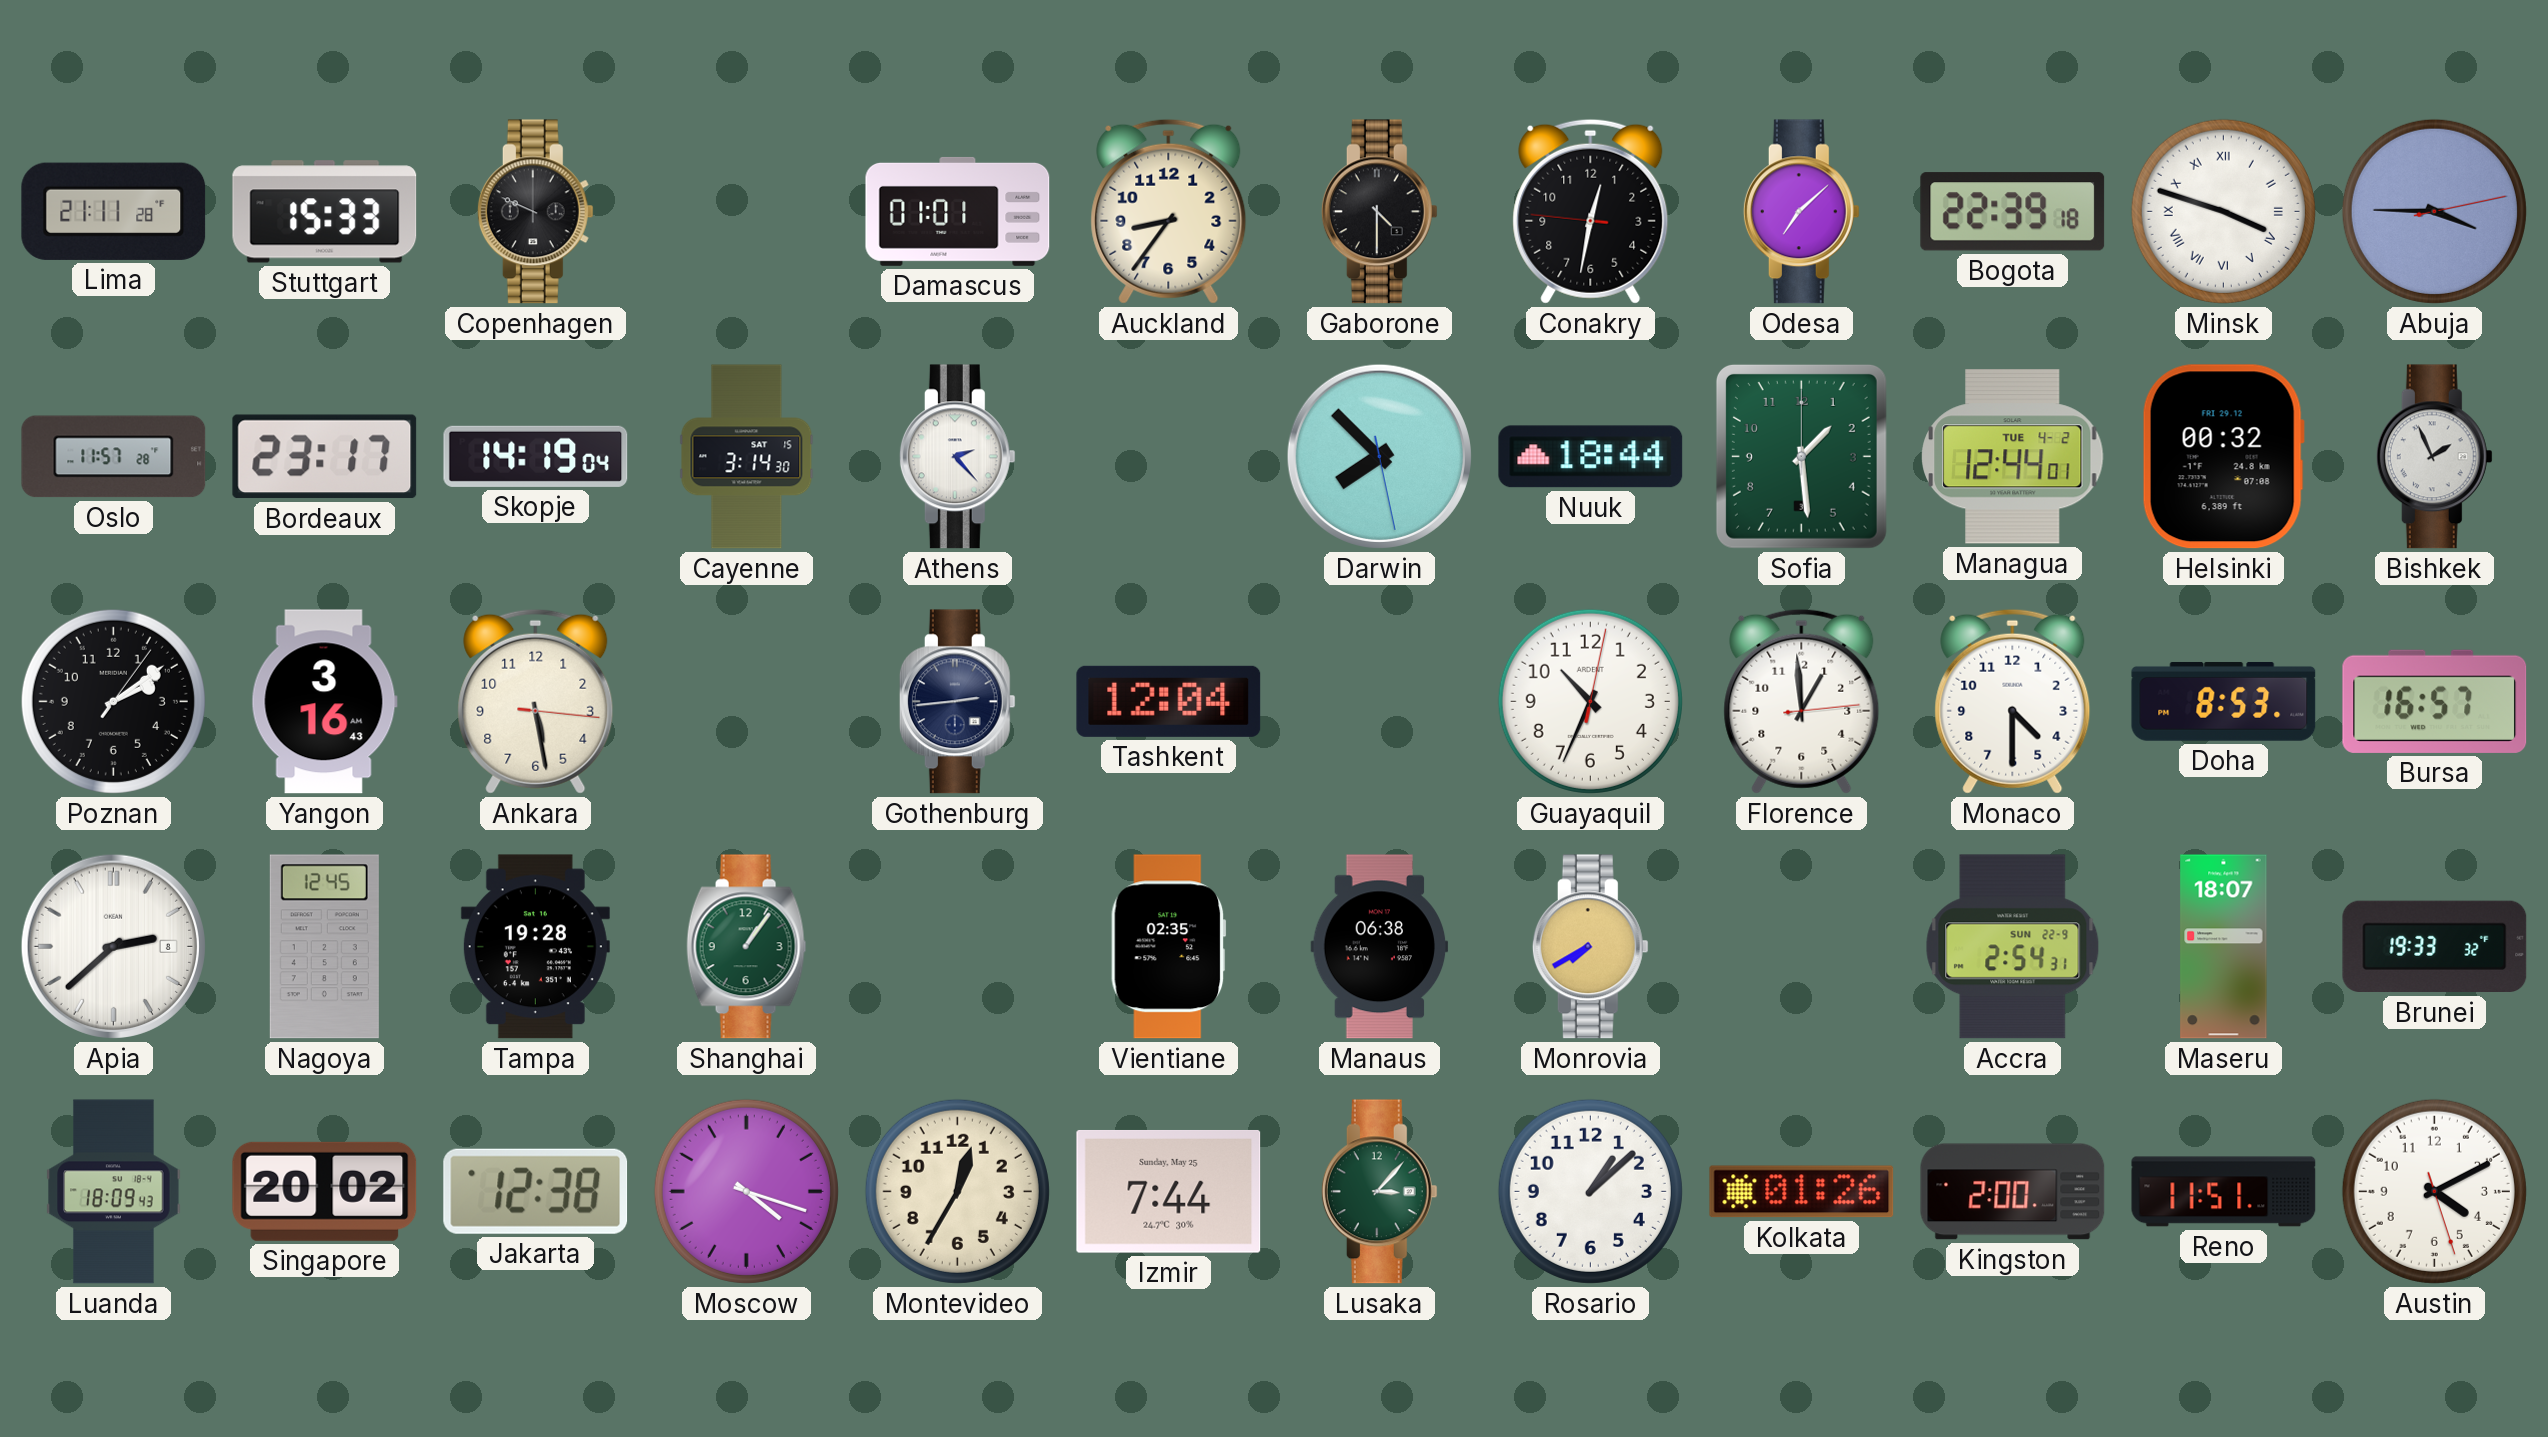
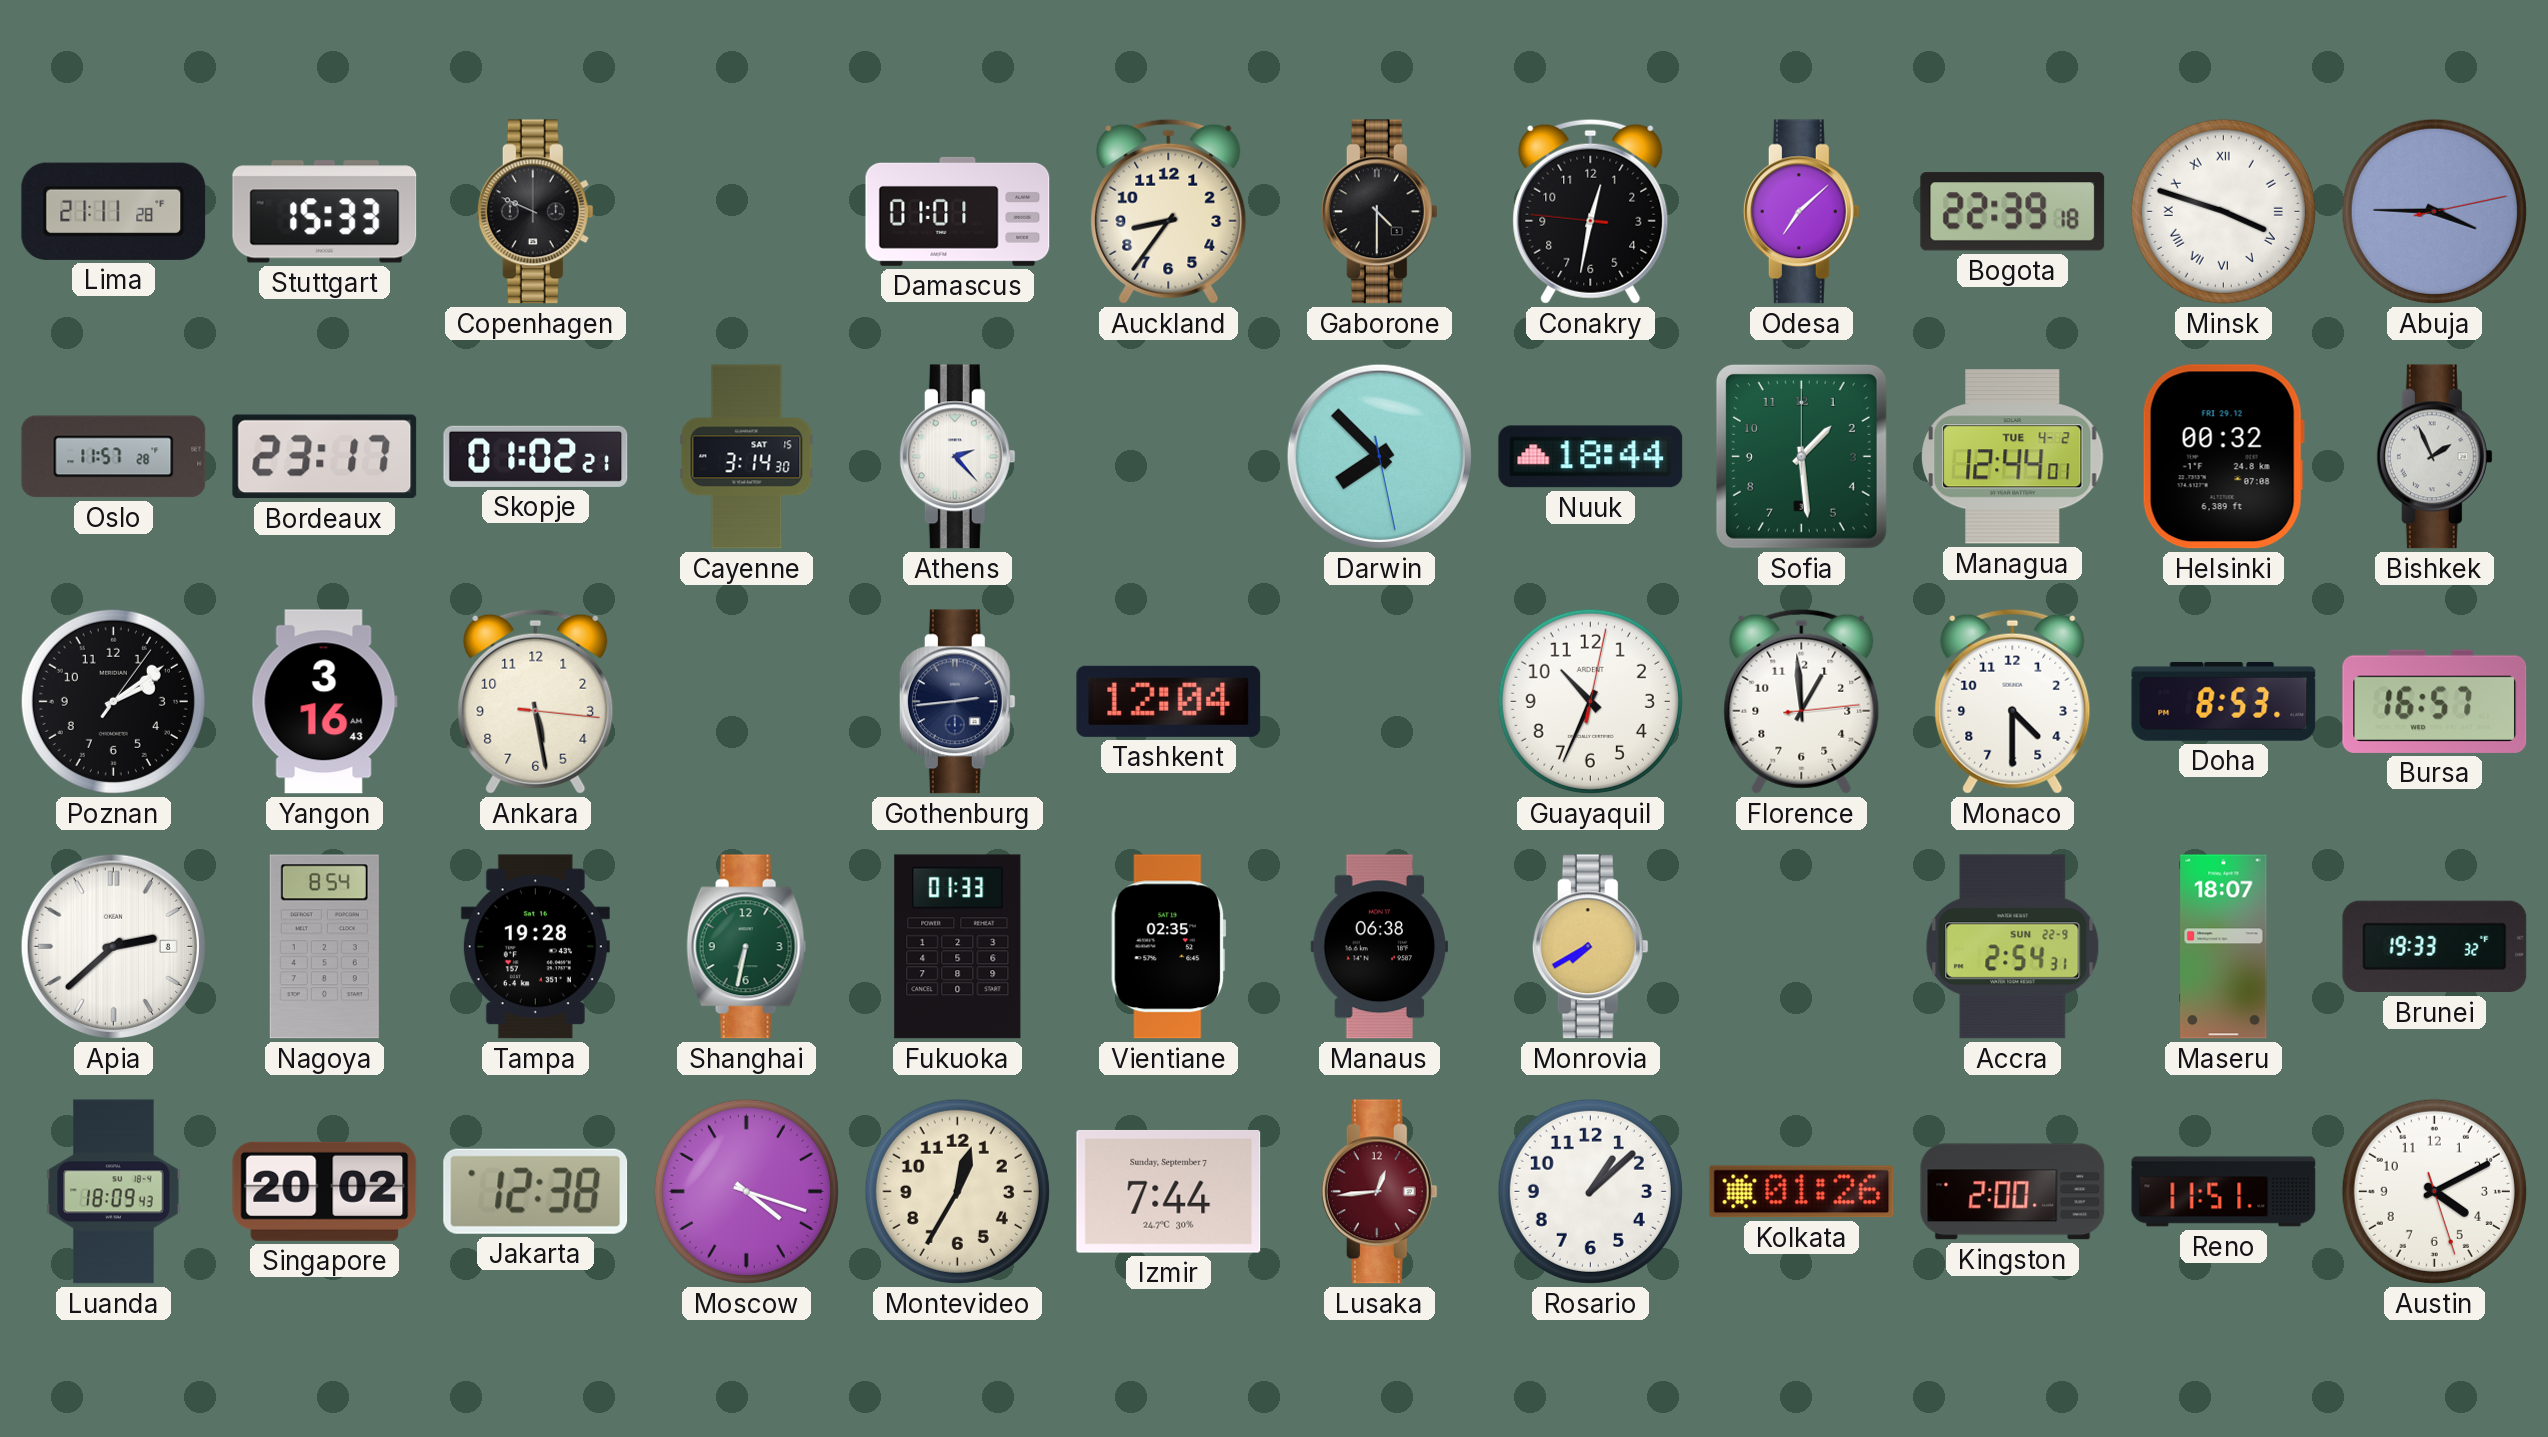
Skopje: 14:19 -> 01:02 (536, 456)
Nagoya: 12:45 -> 8:54 (324, 947)
Shanghai: 1:06 -> 6:32 (747, 947)
Fukuoka: none -> 01:33 (958, 947)
Izmir date: Sunday, May 25 -> Sunday, September 7 (1169, 1191)
Lusaka: 3:07 -> 12:44 (1379, 1192)
Lusaka dial: green -> burgundy (1379, 1192)
